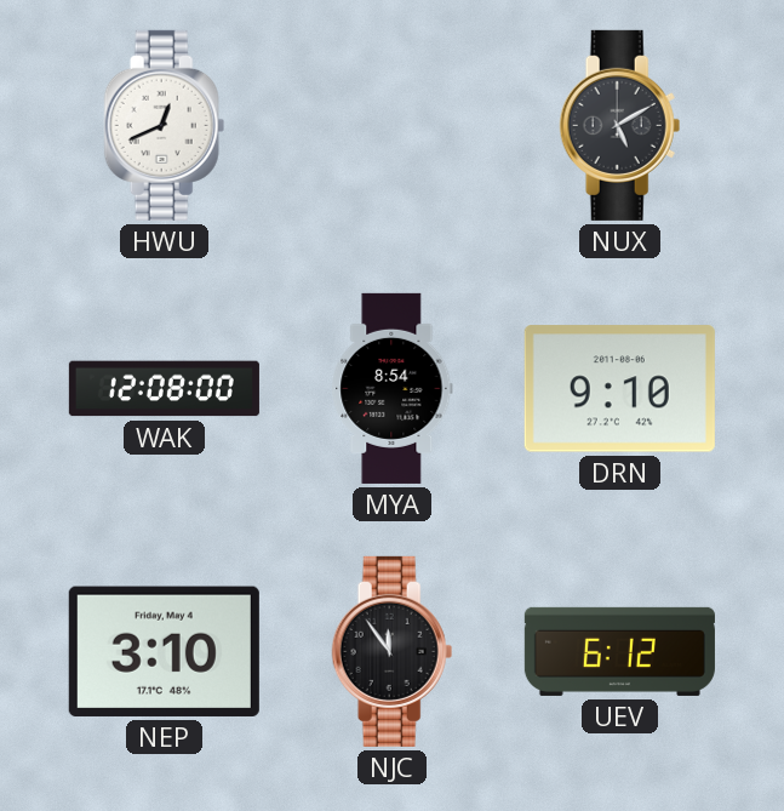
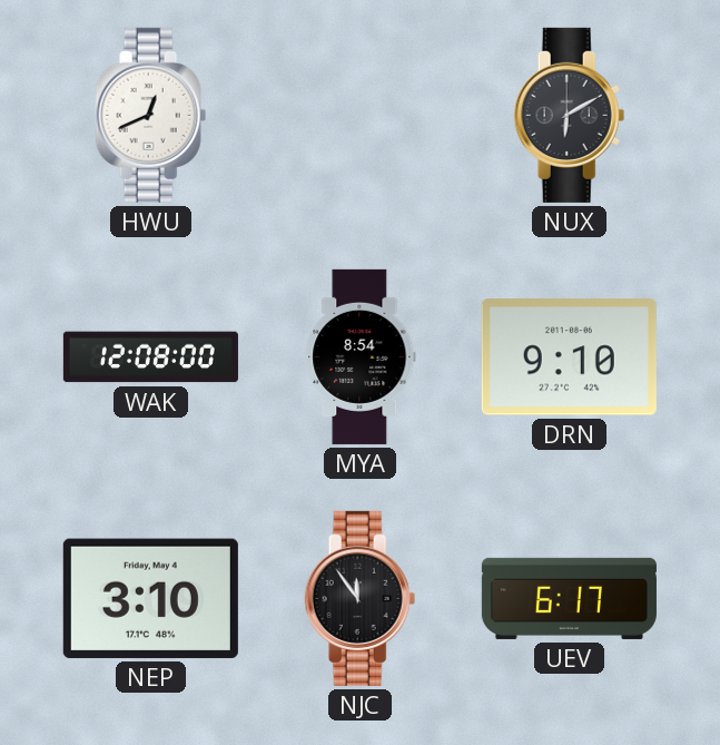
NUX: 5:10 -> 6:10 (570, 115)
UEV: 6:12 -> 6:17 (569, 598)
